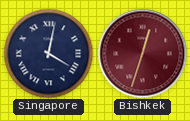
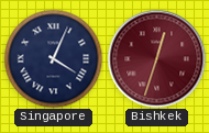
Singapore: 4:02 -> 4:04 (53, 58)
